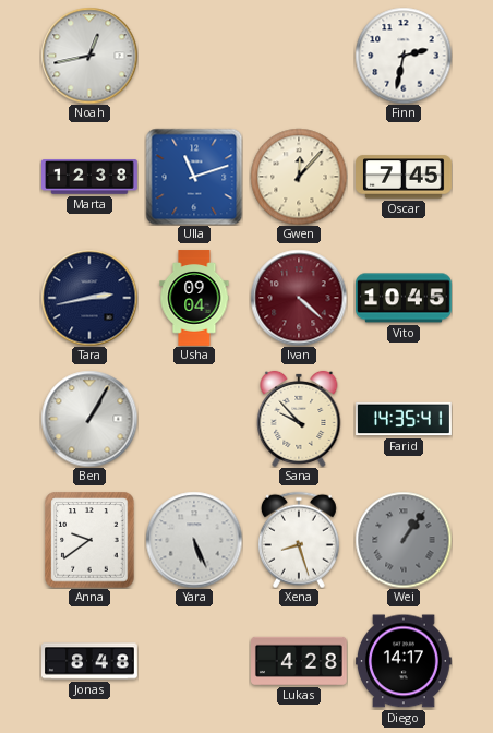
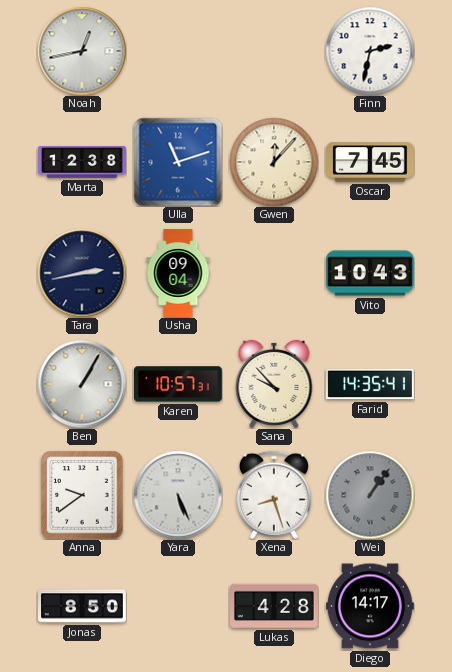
Ivan: 4:22 -> none (299, 298)
Vito: 10:45 -> 10:43 (371, 273)
Karen: none -> 10:57 (178, 384)
Jonas: 8:48 -> 8:50 (83, 606)
